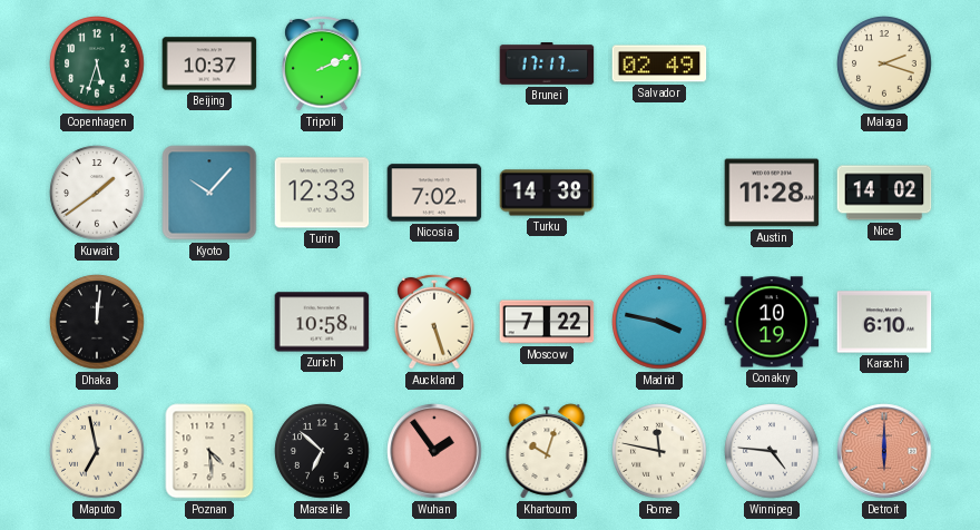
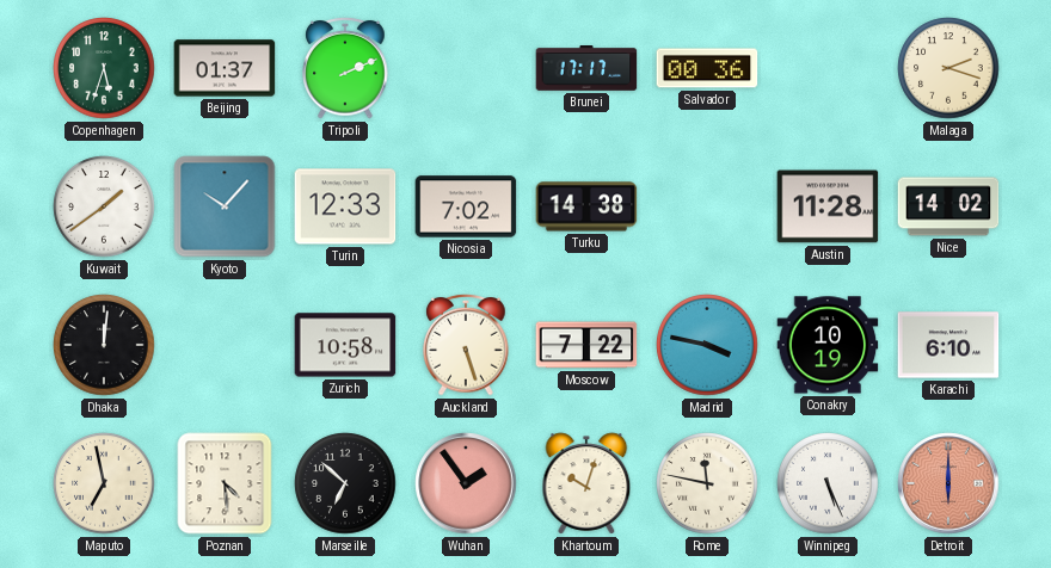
Beijing: 10:37 -> 01:37 (225, 68)
Salvador: 02:49 -> 00:36 (707, 68)
Winnipeg: 4:46 -> 5:26 (828, 483)
